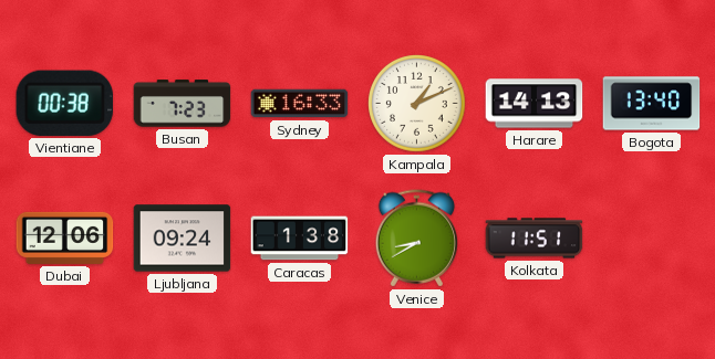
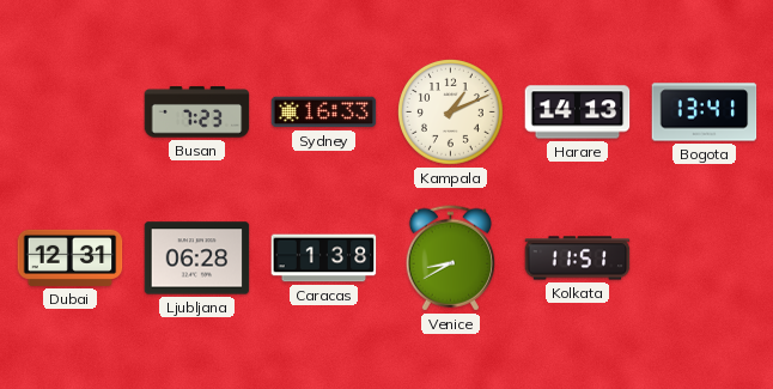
Vientiane: 00:38 -> none (64, 103)
Bogota: 13:40 -> 13:41 (705, 113)
Dubai: 12:06 -> 12:31 (71, 257)
Ljubljana: 09:24 -> 06:28 (197, 259)
